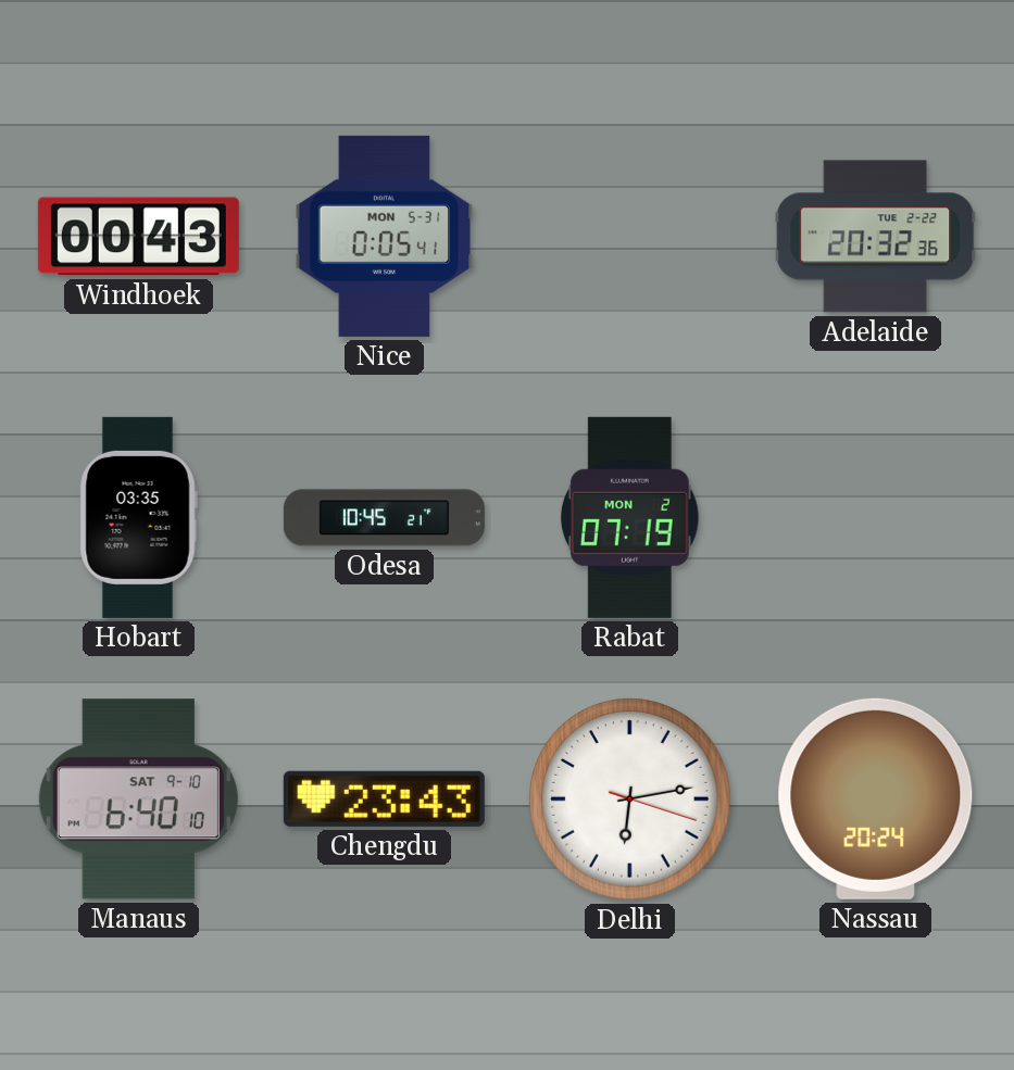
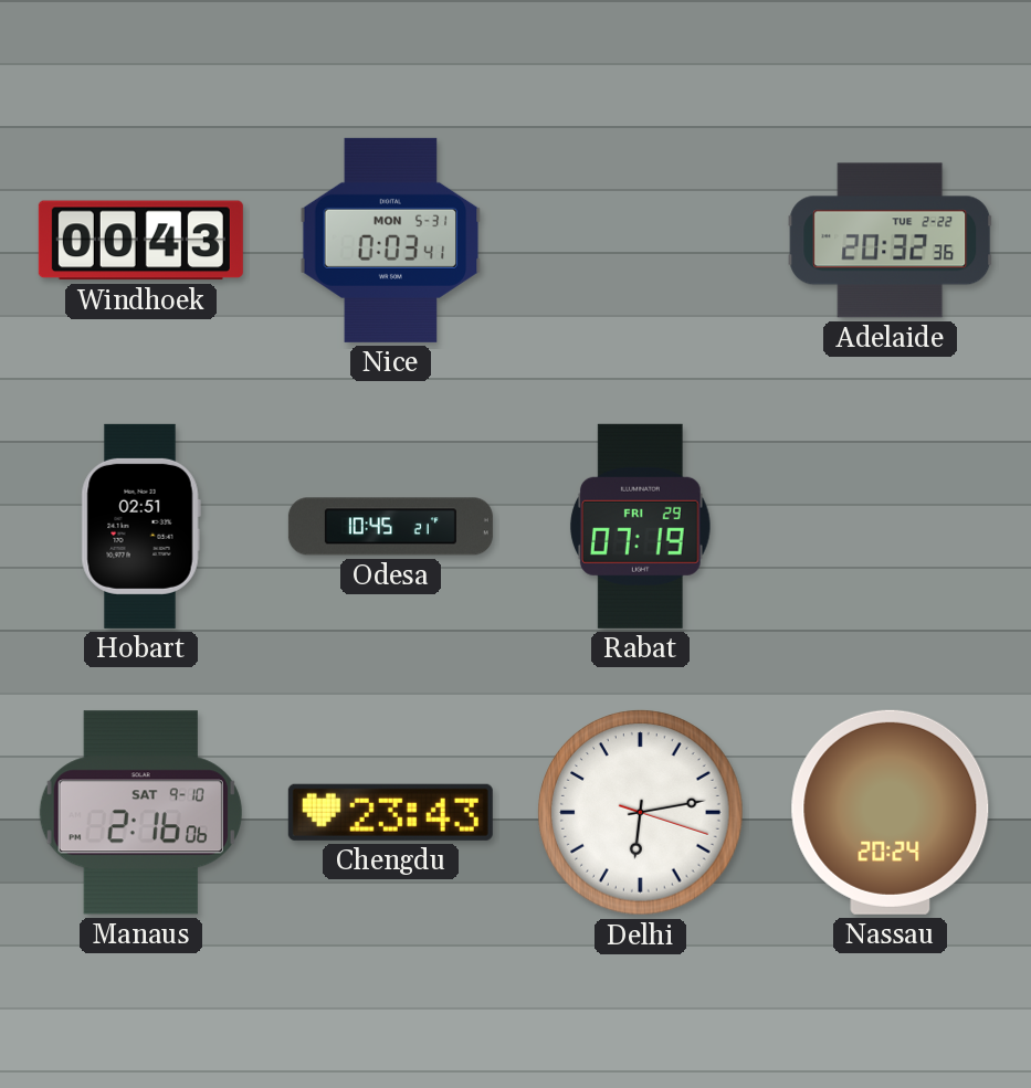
Nice: 0:05 -> 0:03 (391, 240)
Hobart: 03:35 -> 02:51 (140, 526)
Rabat date: MON 2 -> FRI 29 (641, 526)
Manaus: 6:40 -> 2:16 (140, 813)
